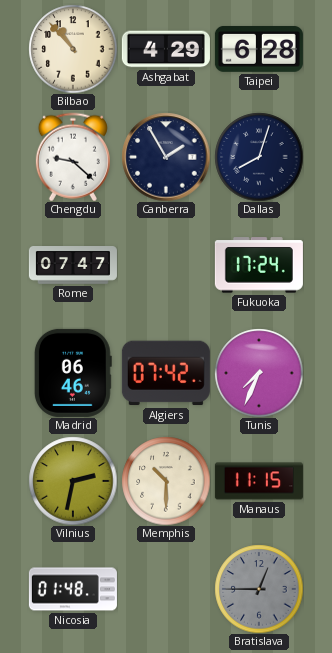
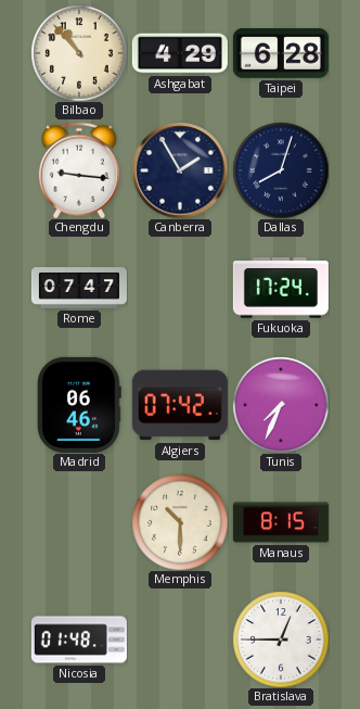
Chengdu: 9:22 -> 9:16 (79, 170)
Vilnius: 2:32 -> none (73, 481)
Manaus: 11:15 -> 8:15 (281, 522)
Bratislava dial: grey -> white (281, 640)
